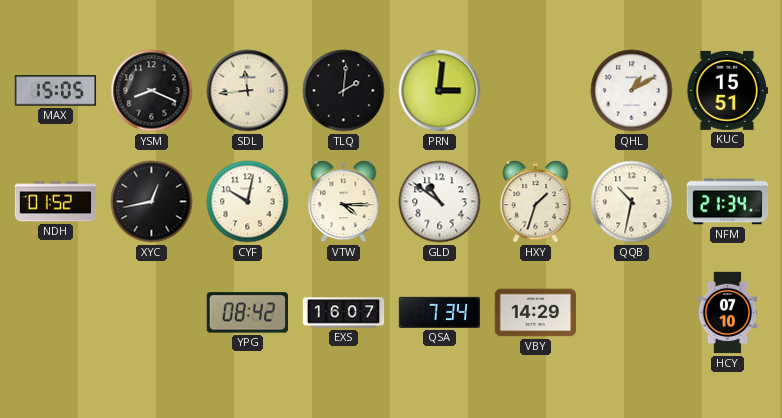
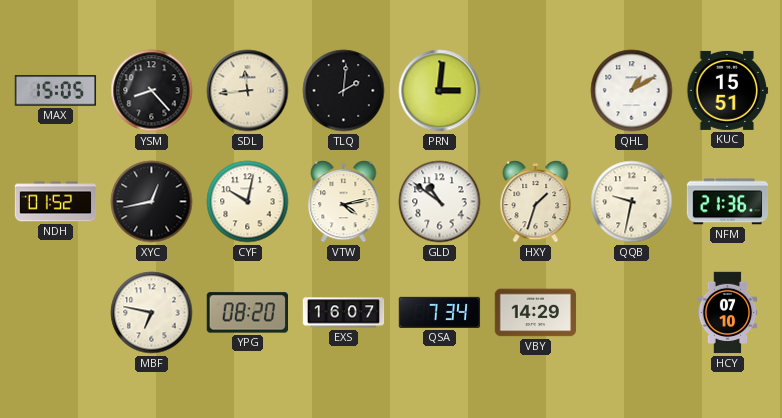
YSM: 8:19 -> 8:23 (152, 91)
VTW: 4:15 -> 4:13 (344, 202)
QQB: 10:32 -> 9:32 (632, 202)
NFM: 21:34 -> 21:36 (728, 202)
MBF: none -> 6:47 (152, 313)
YPG: 08:42 -> 08:20 (247, 313)
